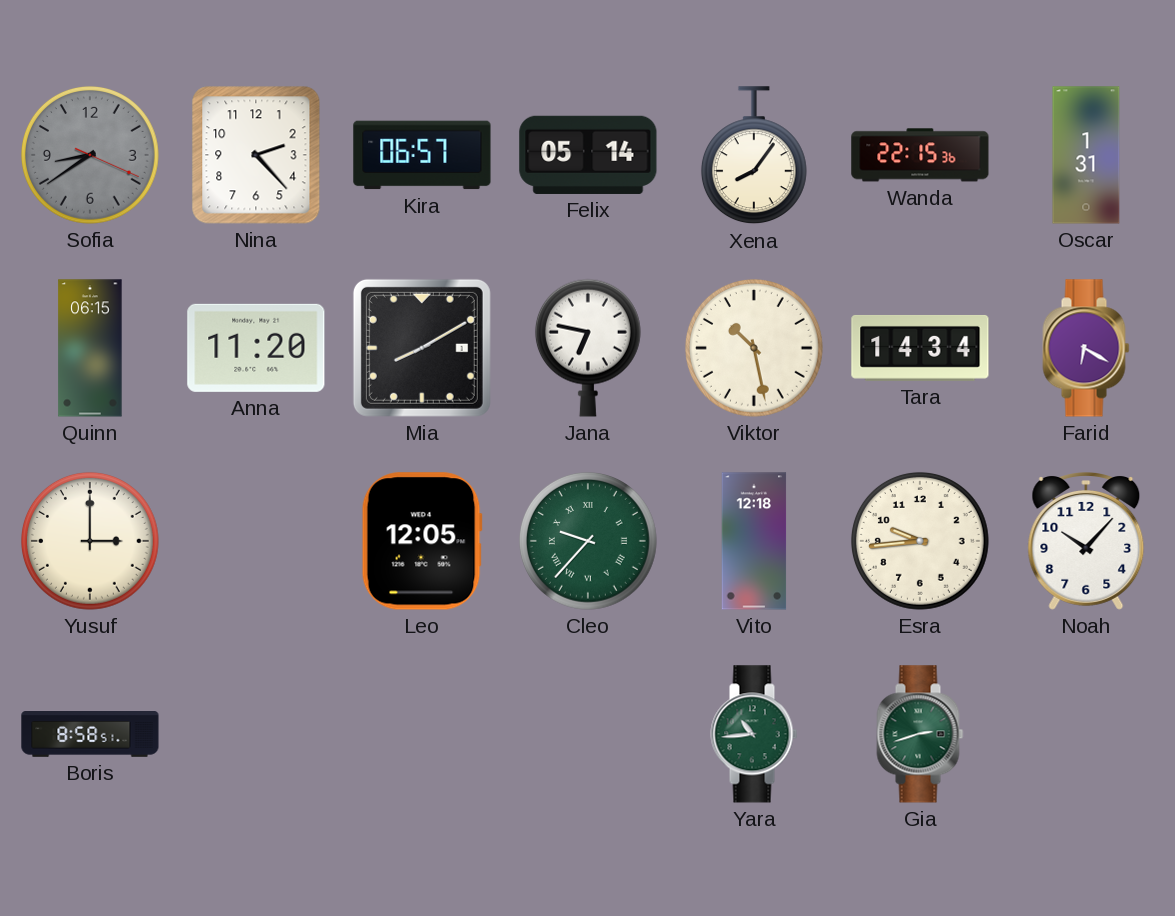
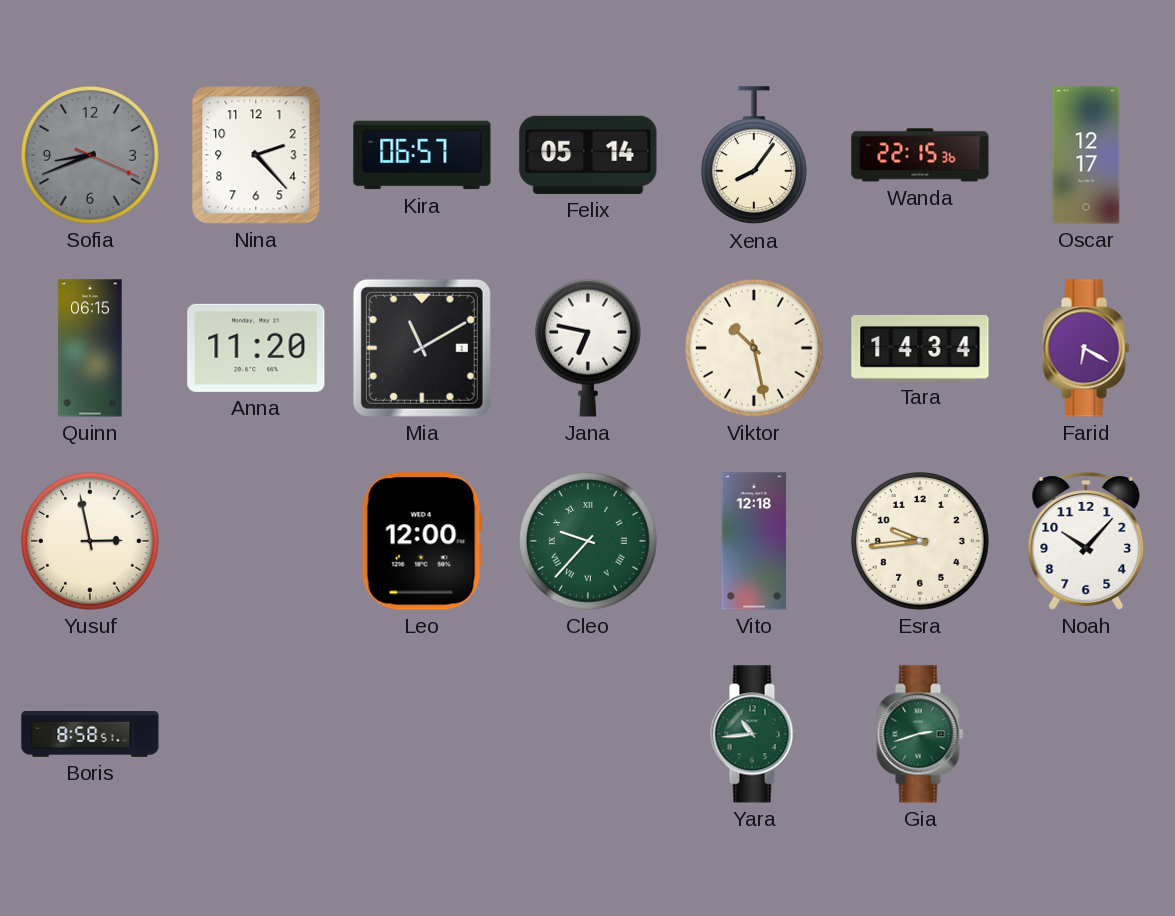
Sofia: 8:39 -> 8:41 (90, 155)
Oscar: 1:31 -> 12:17 (1086, 155)
Mia: 8:10 -> 11:10 (422, 348)
Yusuf: 3:00 -> 2:58 (90, 541)
Leo: 12:05 -> 12:00 (422, 541)
